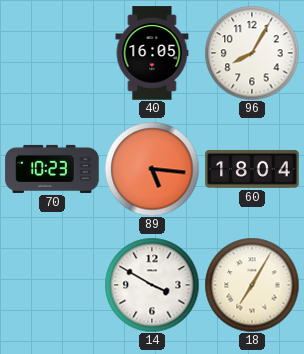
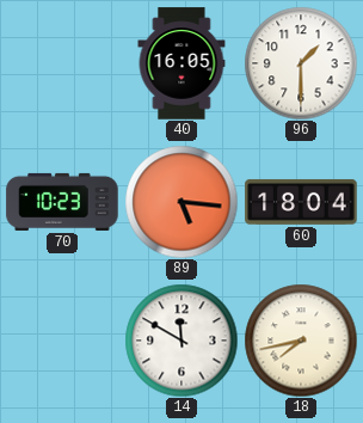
96: 8:05 -> 1:30 (301, 63)
14: 3:50 -> 11:50 (181, 341)
18: 7:05 -> 7:43 (301, 341)
